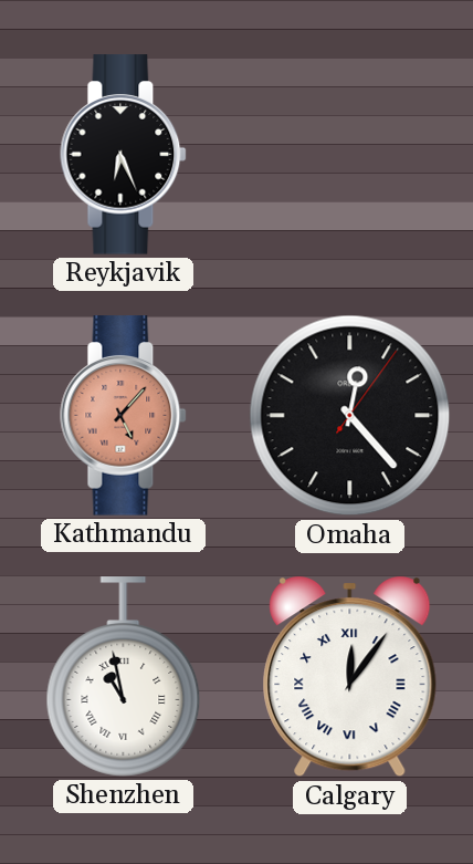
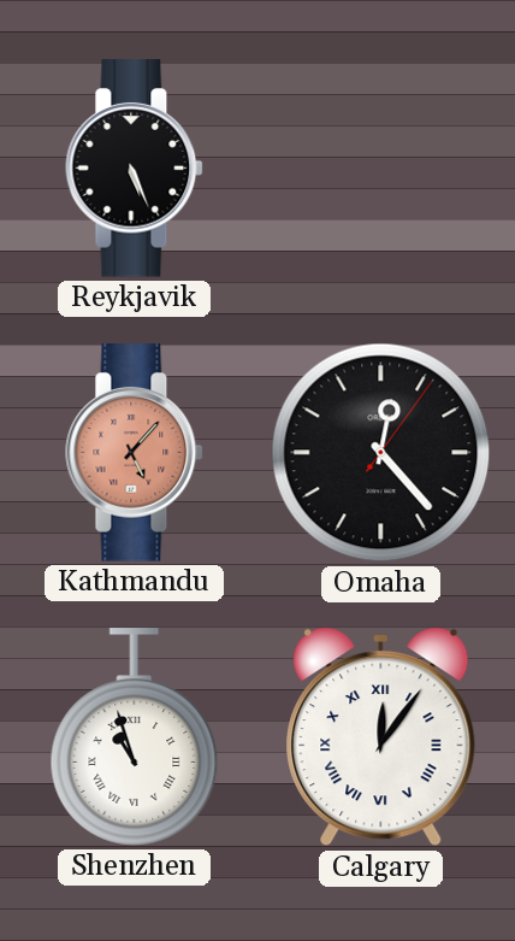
Reykjavik: 6:26 -> 5:26 (135, 169)
Shenzhen: 10:58 -> 10:57 (135, 737)
